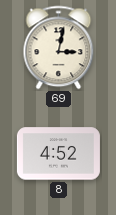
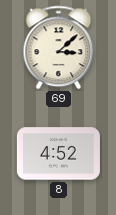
69: 3:02 -> 3:08 (59, 48)
